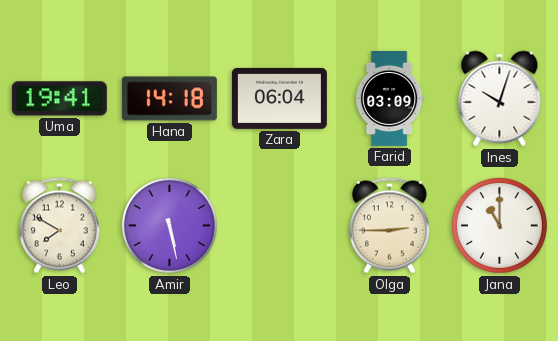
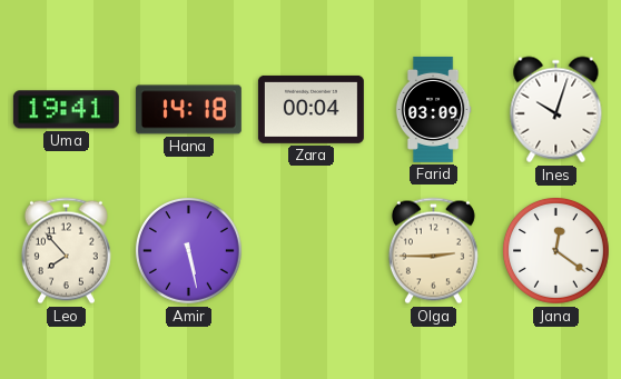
Zara: 06:04 -> 00:04 (310, 109)
Leo: 7:50 -> 7:53 (66, 251)
Jana: 11:00 -> 12:21 (556, 251)
